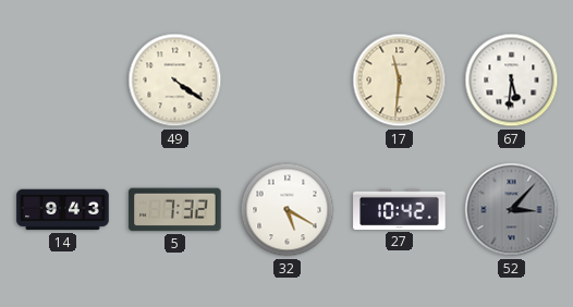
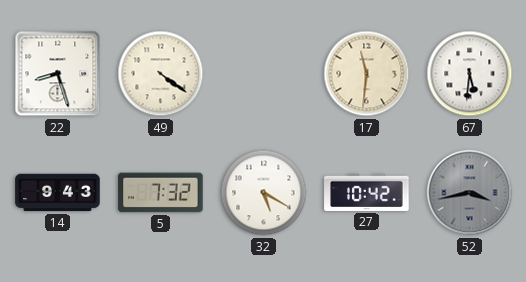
22: none -> 8:27 (58, 74)
52: 3:07 -> 3:43 (470, 193)
